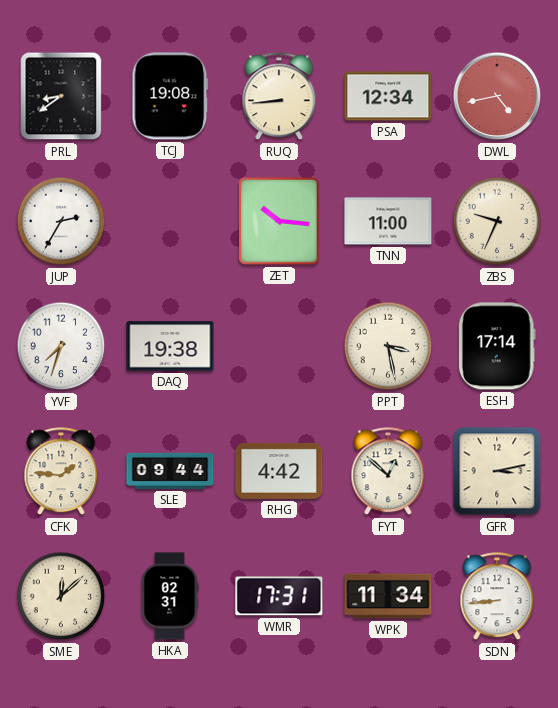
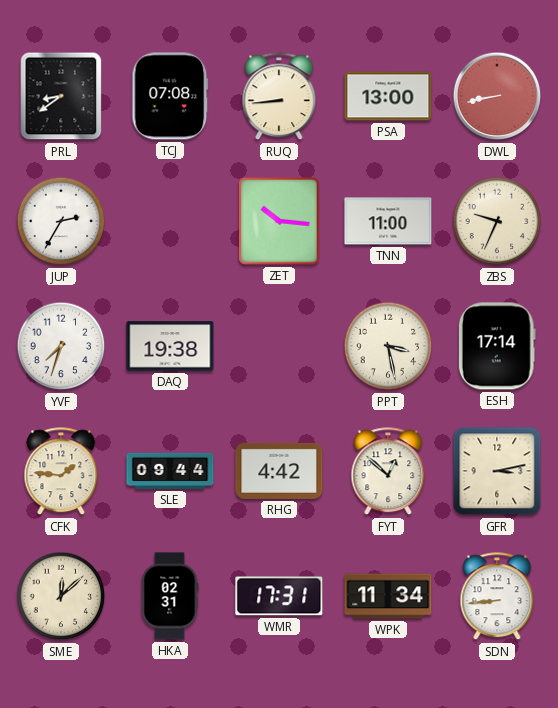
TCJ: 19:08 -> 07:08 (170, 96)
PSA: 12:34 -> 13:00 (388, 96)
DWL: 4:43 -> 8:43 (497, 96)
